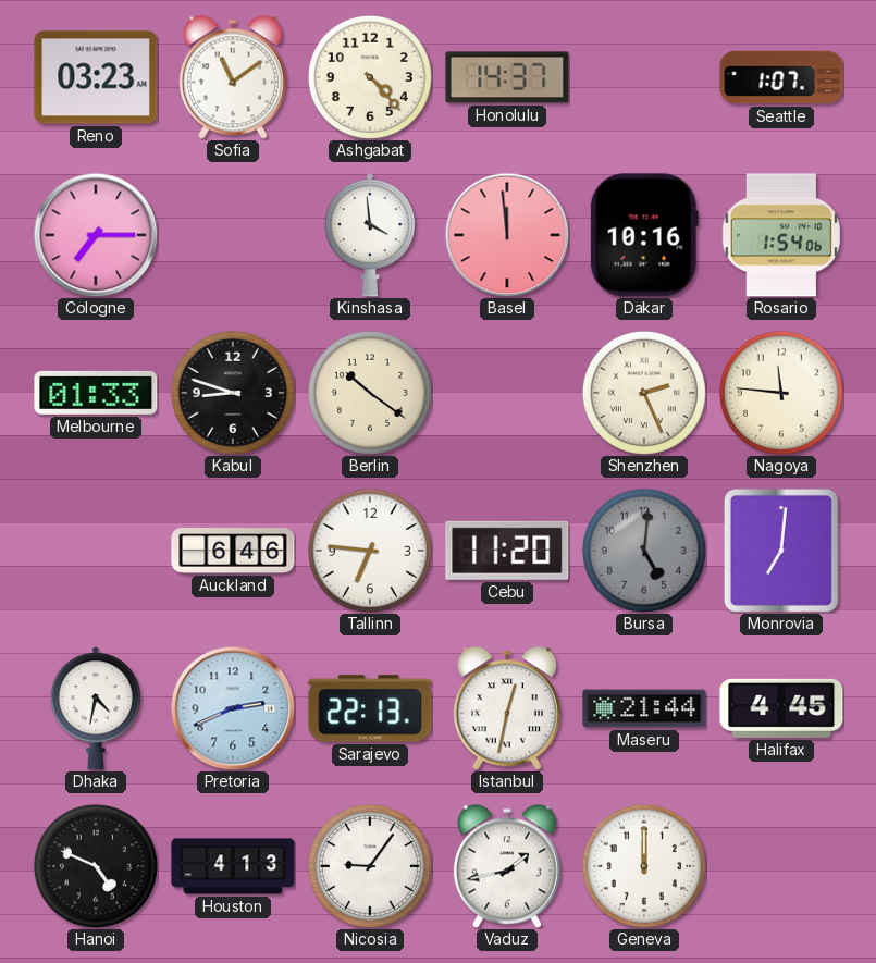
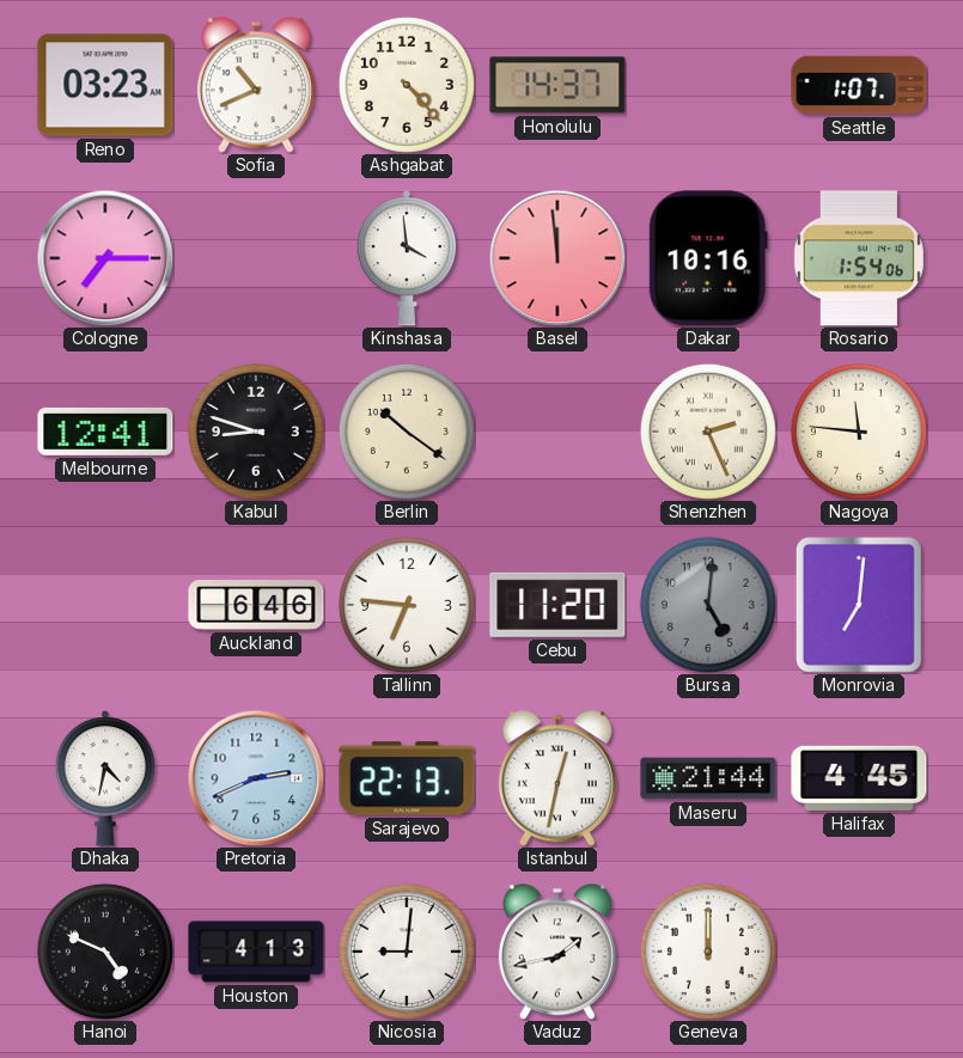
Sofia: 11:09 -> 10:41 (256, 85)
Melbourne: 01:33 -> 12:41 (105, 432)
Nicosia: 9:06 -> 9:01 (407, 952)
